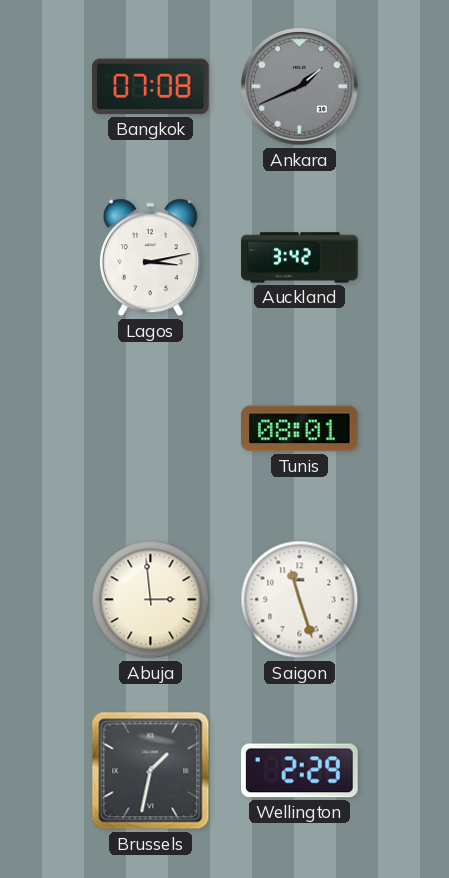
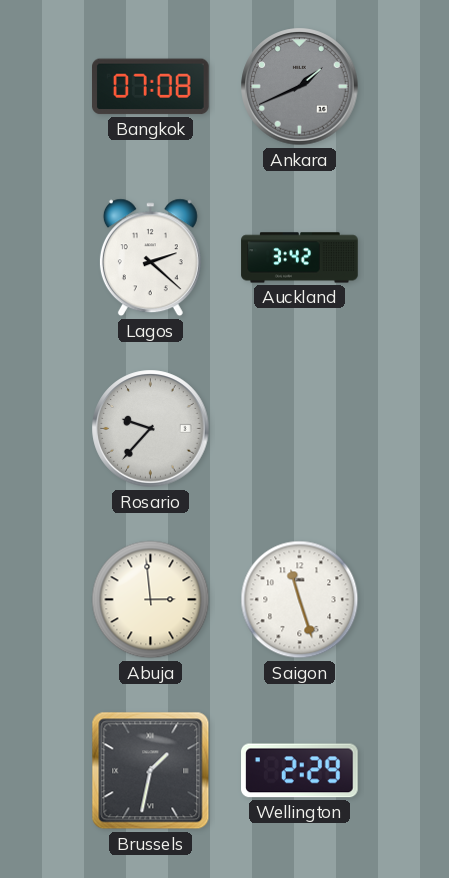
Lagos: 3:13 -> 2:22 (150, 258)
Rosario: none -> 9:37 (151, 429)
Tunis: 08:01 -> none (300, 429)
